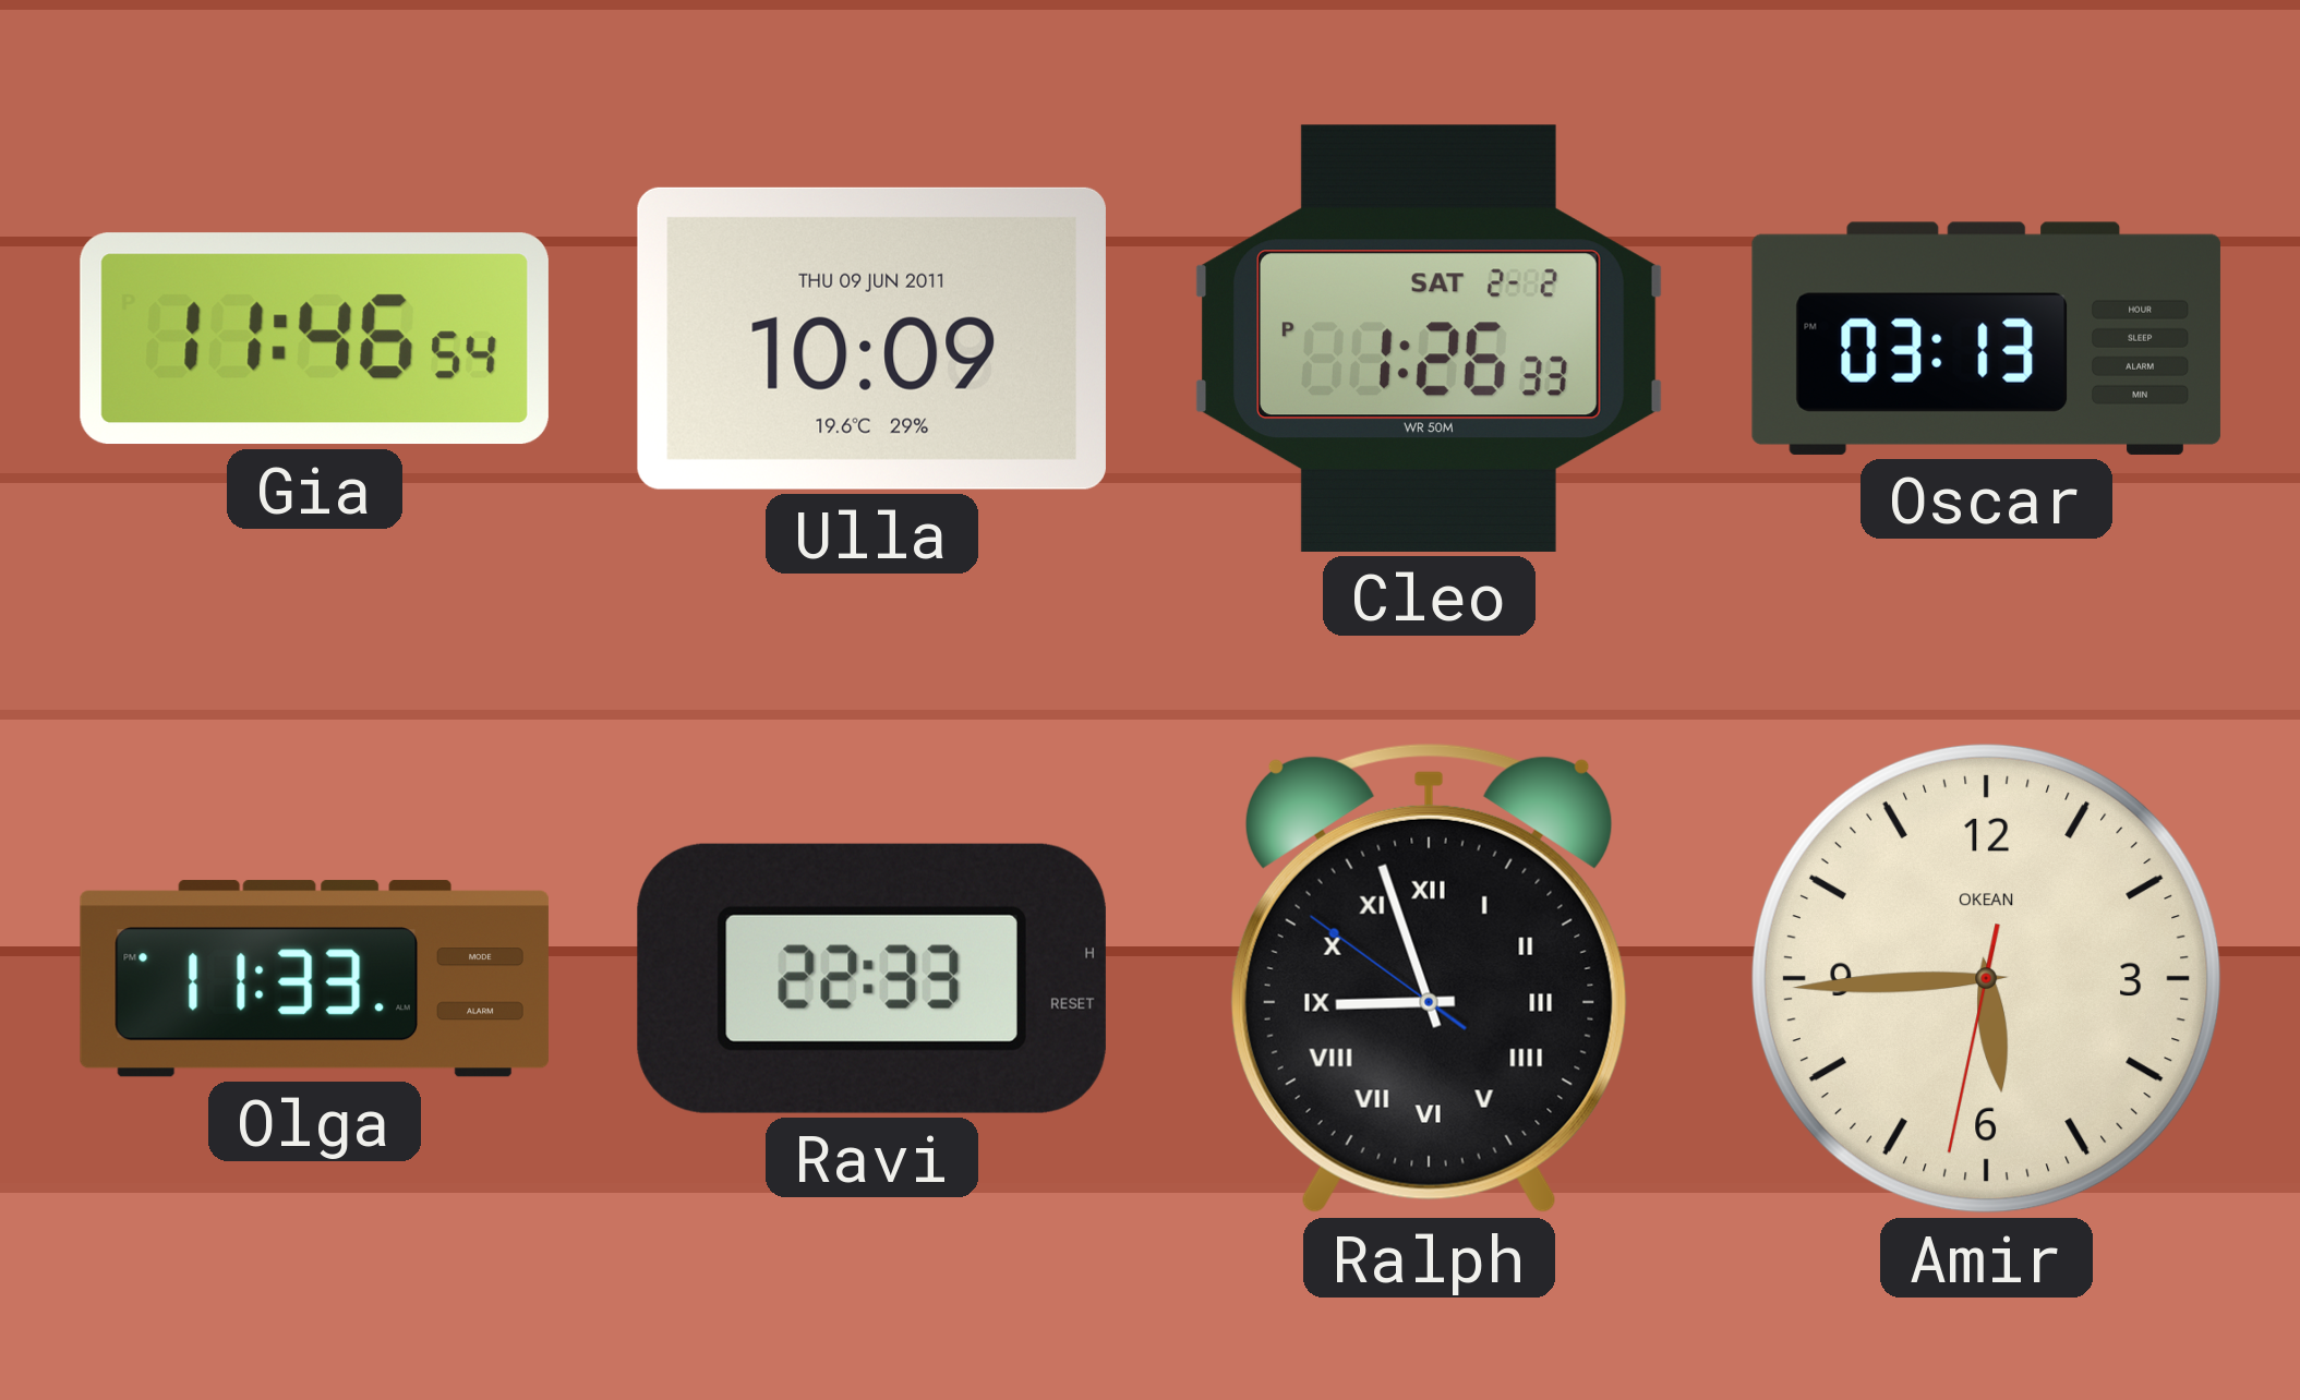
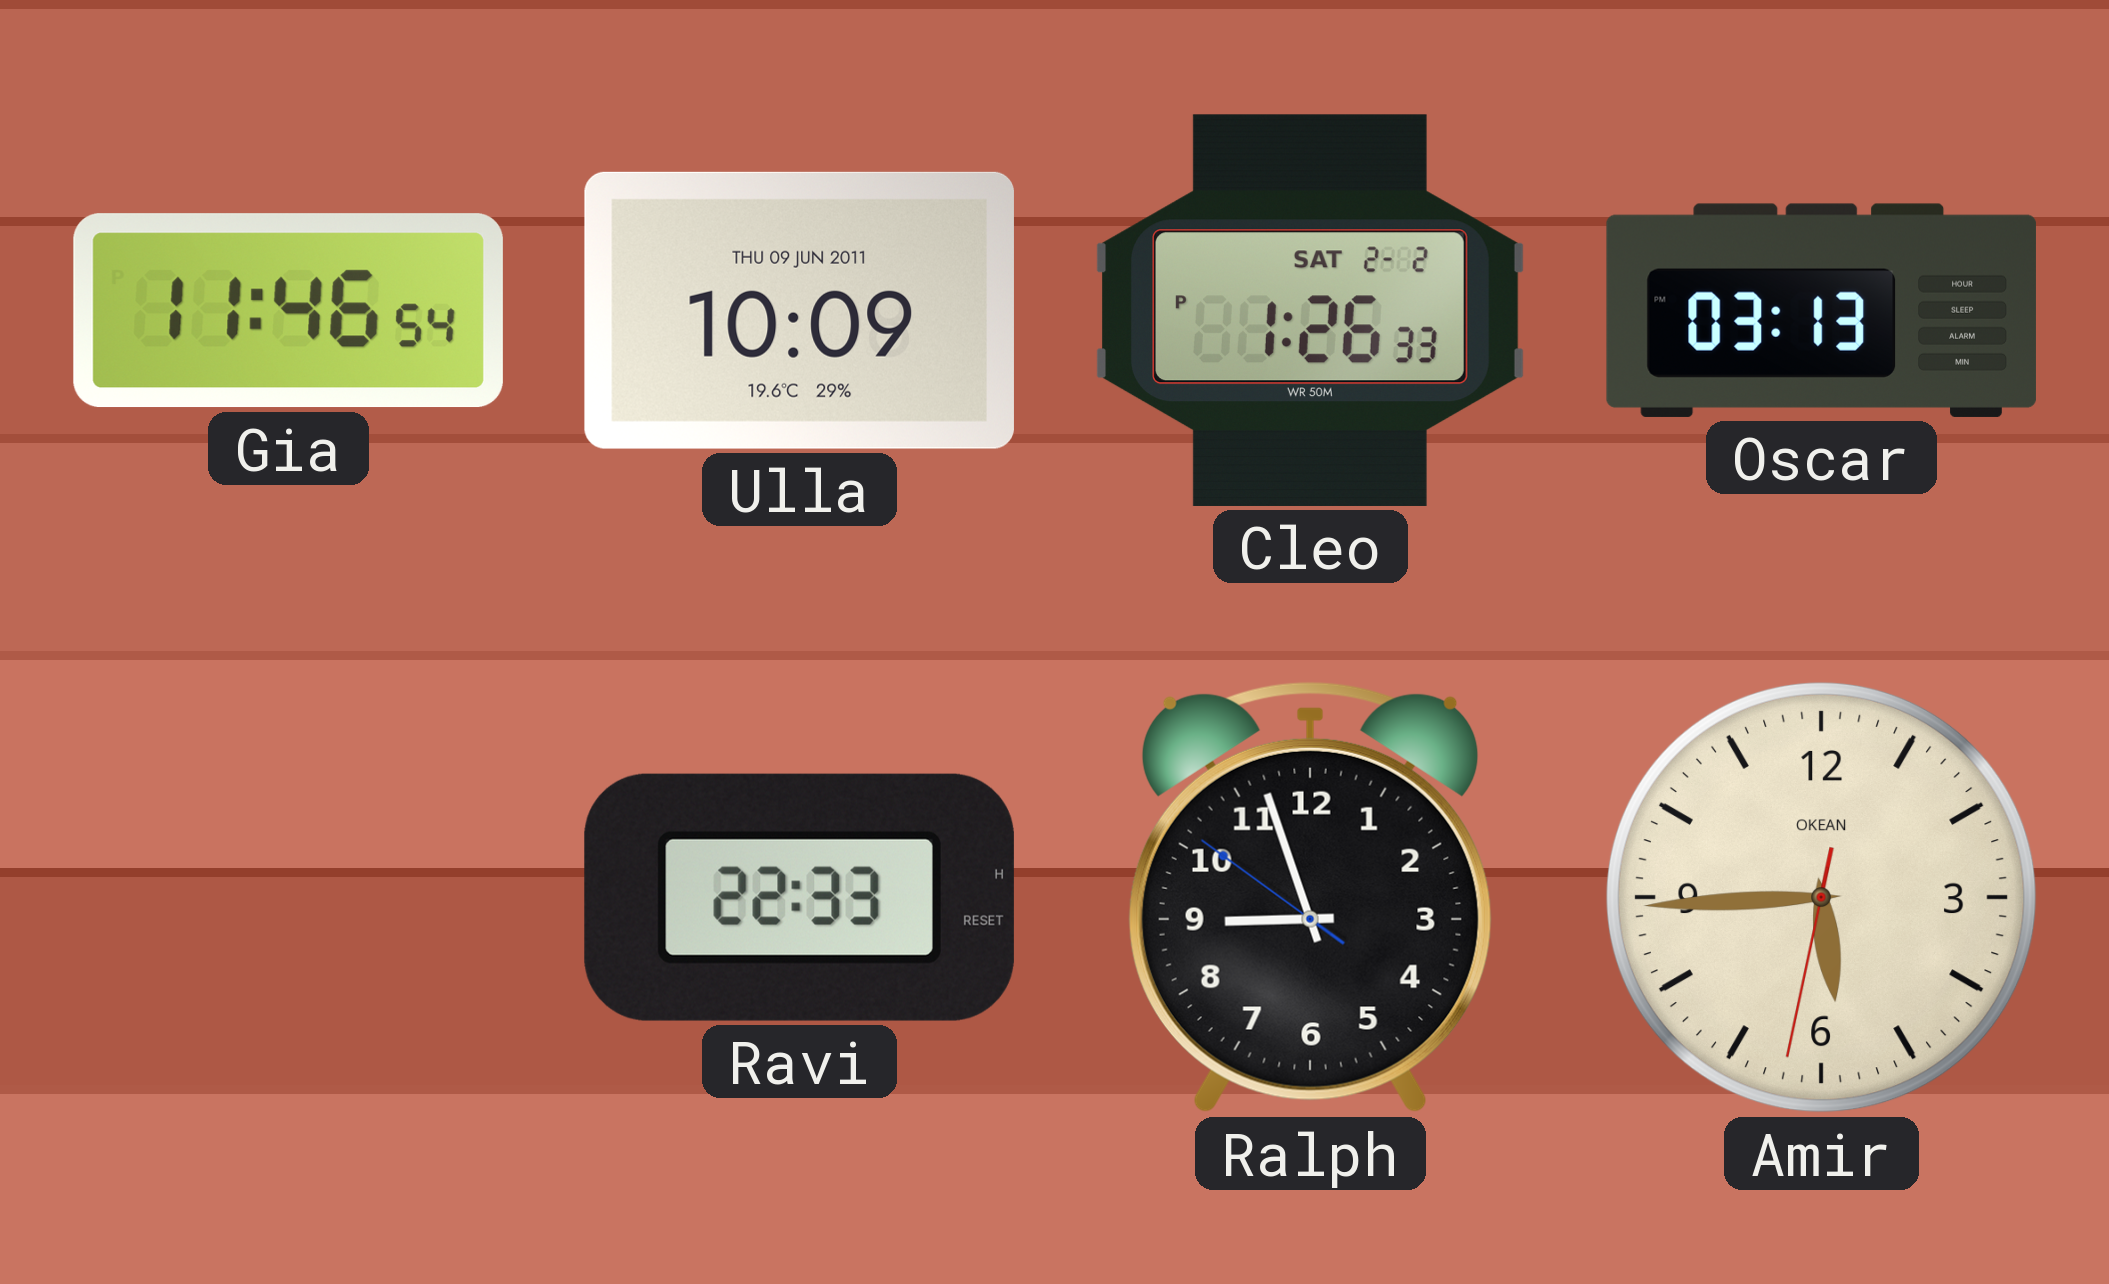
Olga: 11:33 -> none (314, 979)
Ralph numerals: Roman -> Arabic (1310, 897)
